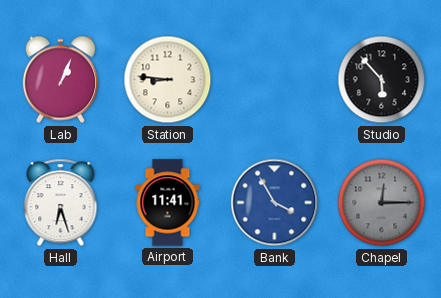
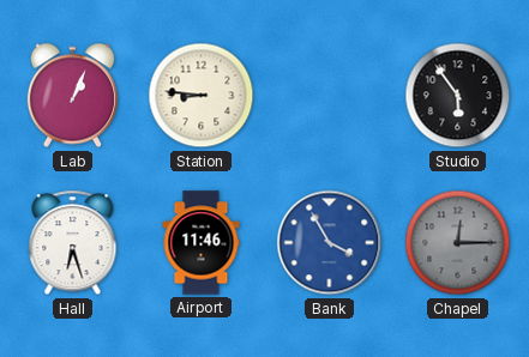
Studio: 5:53 -> 5:54 (458, 96)
Airport: 11:41 -> 11:46 (202, 243)
